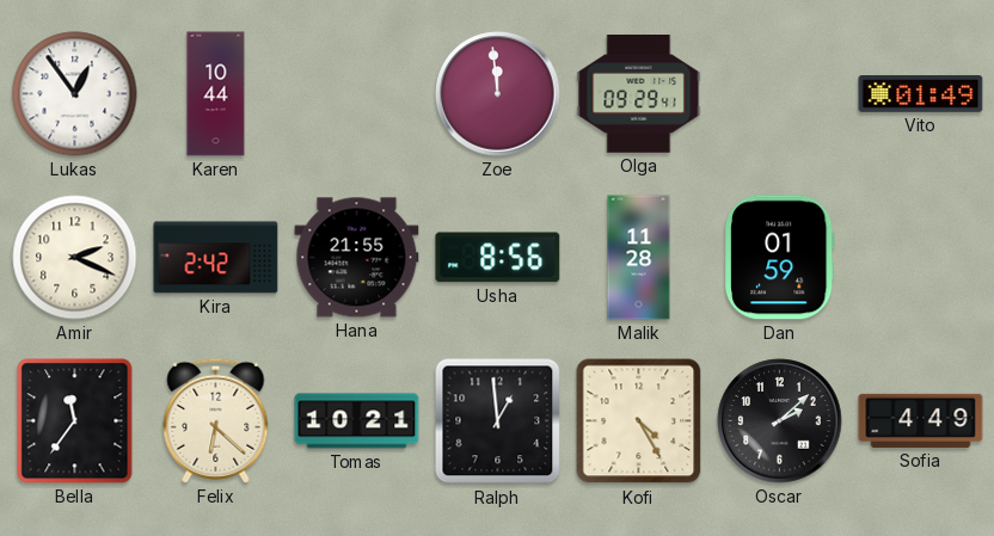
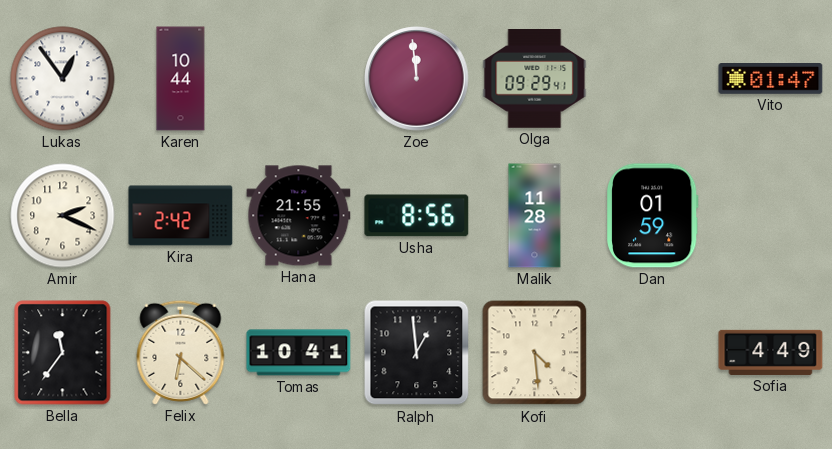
Vito: 01:49 -> 01:47 (771, 79)
Tomas: 10:21 -> 10:41 (299, 353)
Kofi: 4:25 -> 4:29 (535, 353)
Oscar: 2:08 -> none (780, 421)
